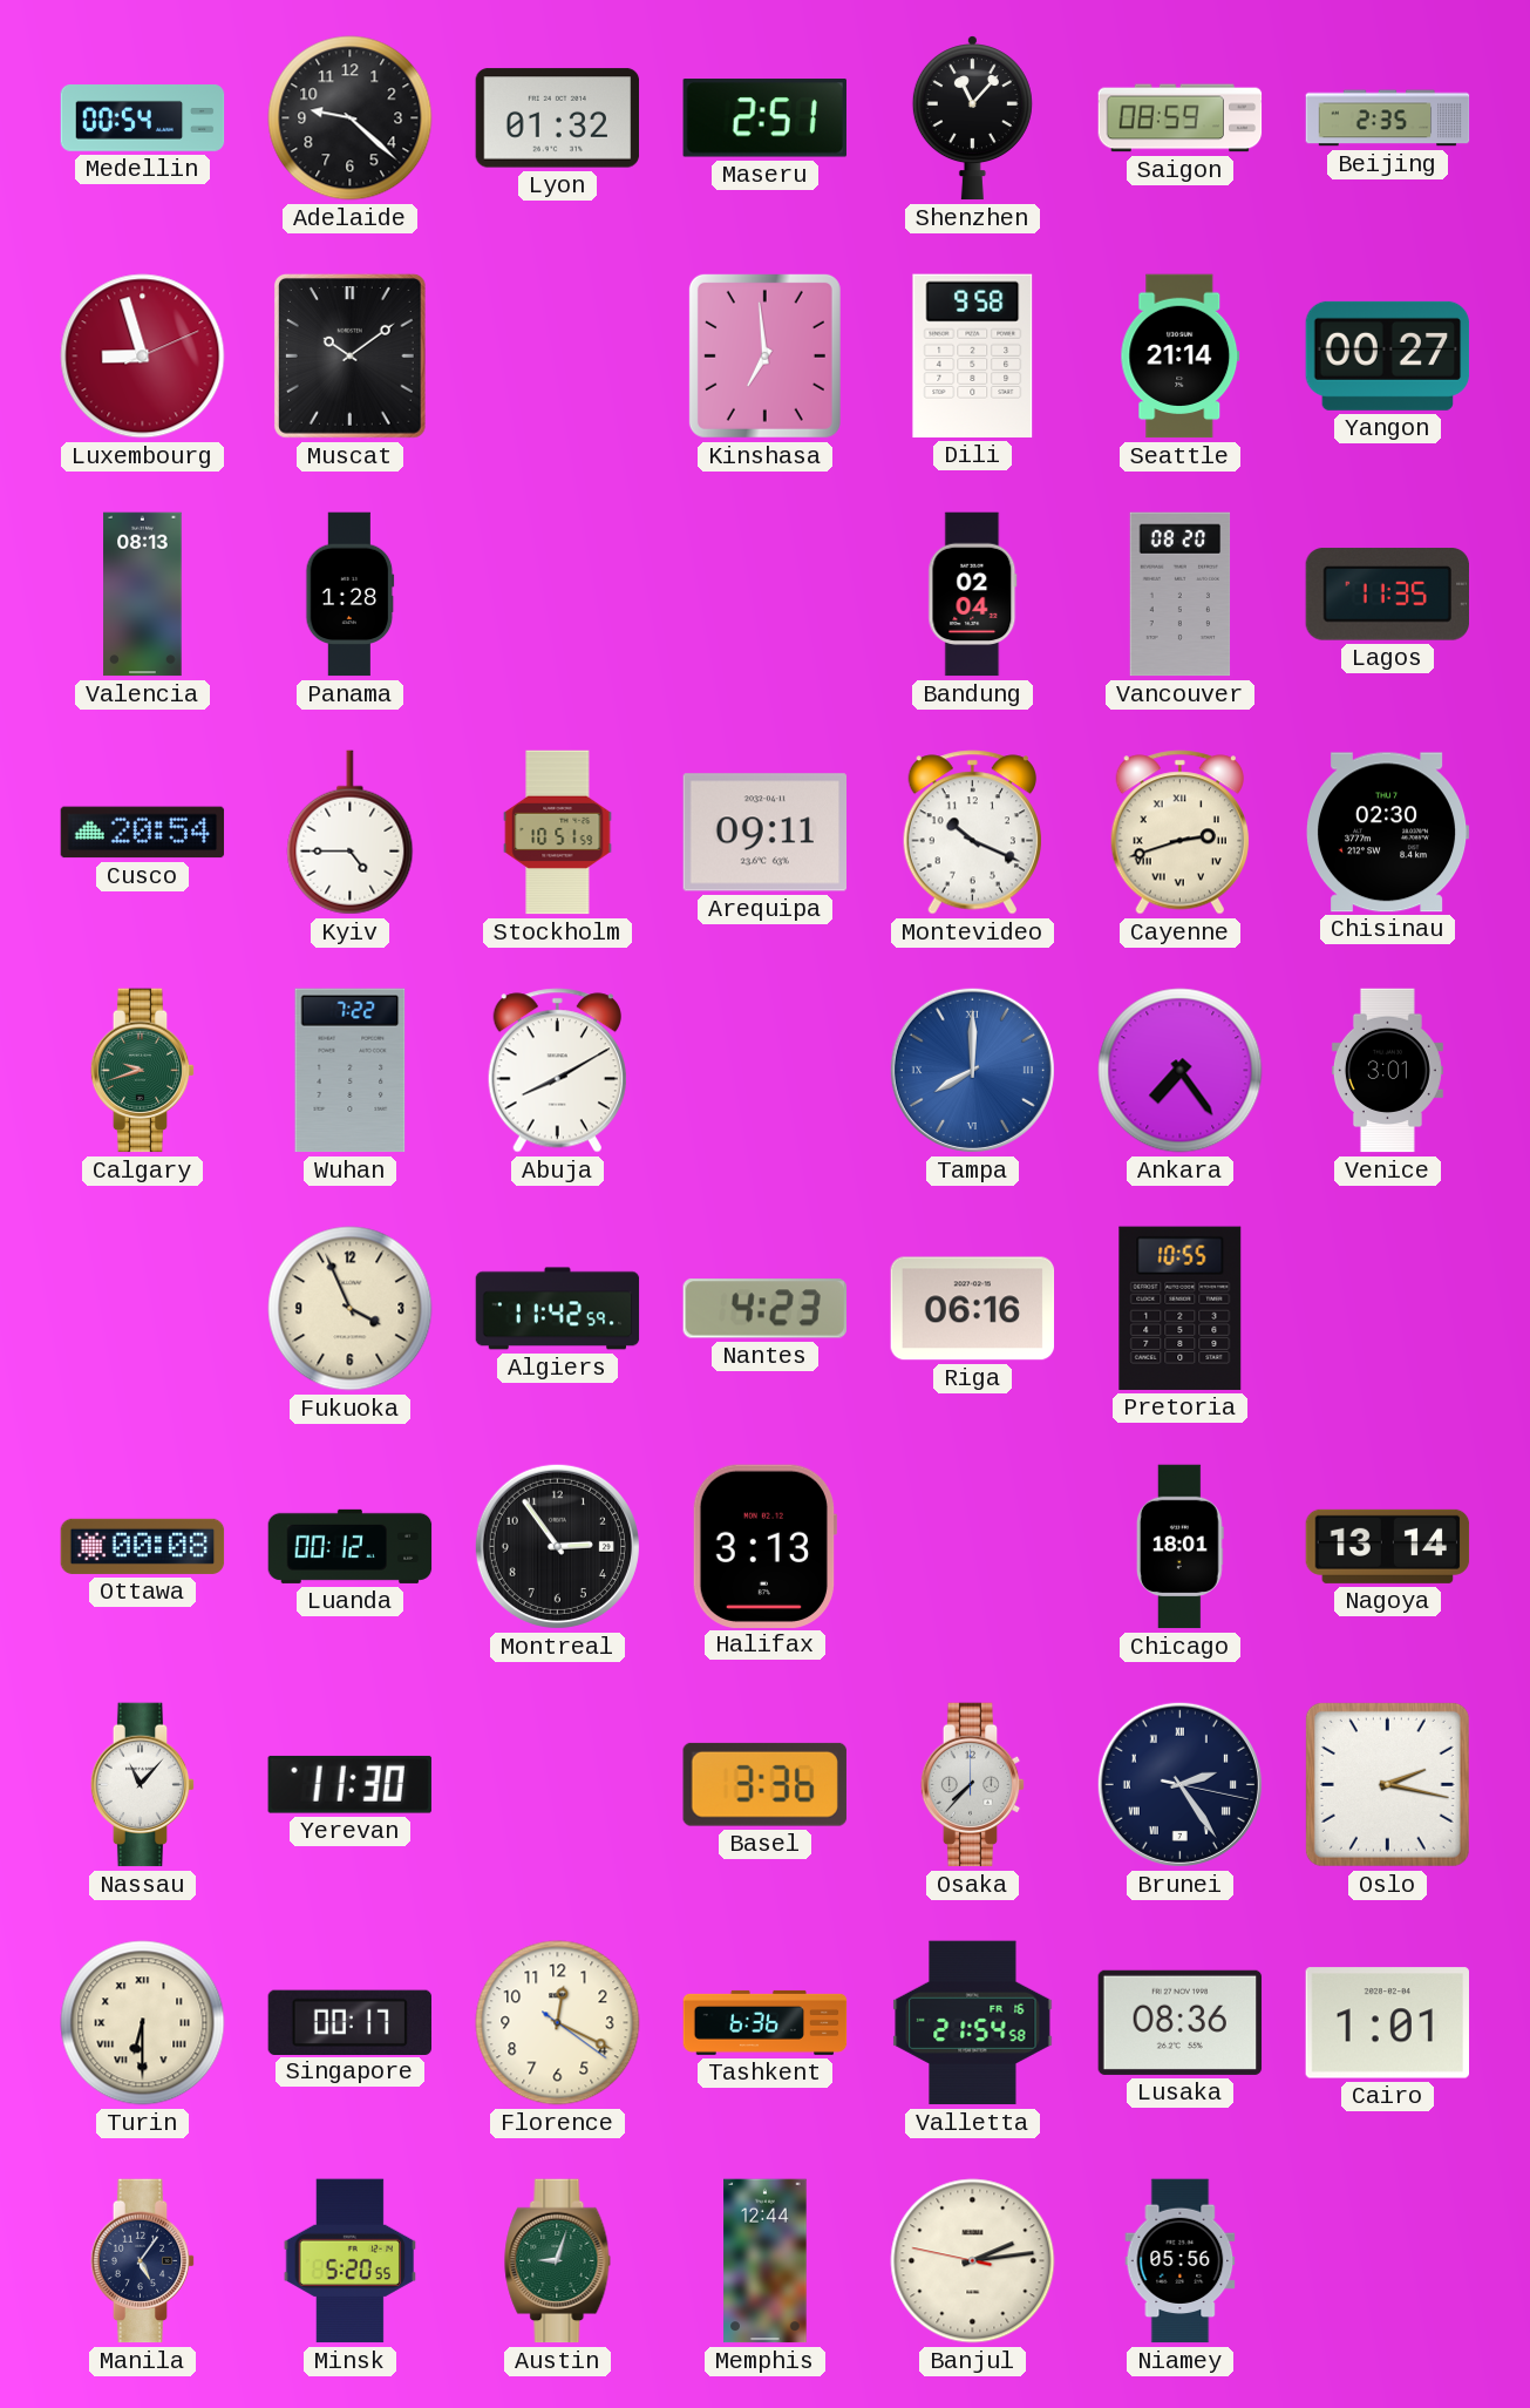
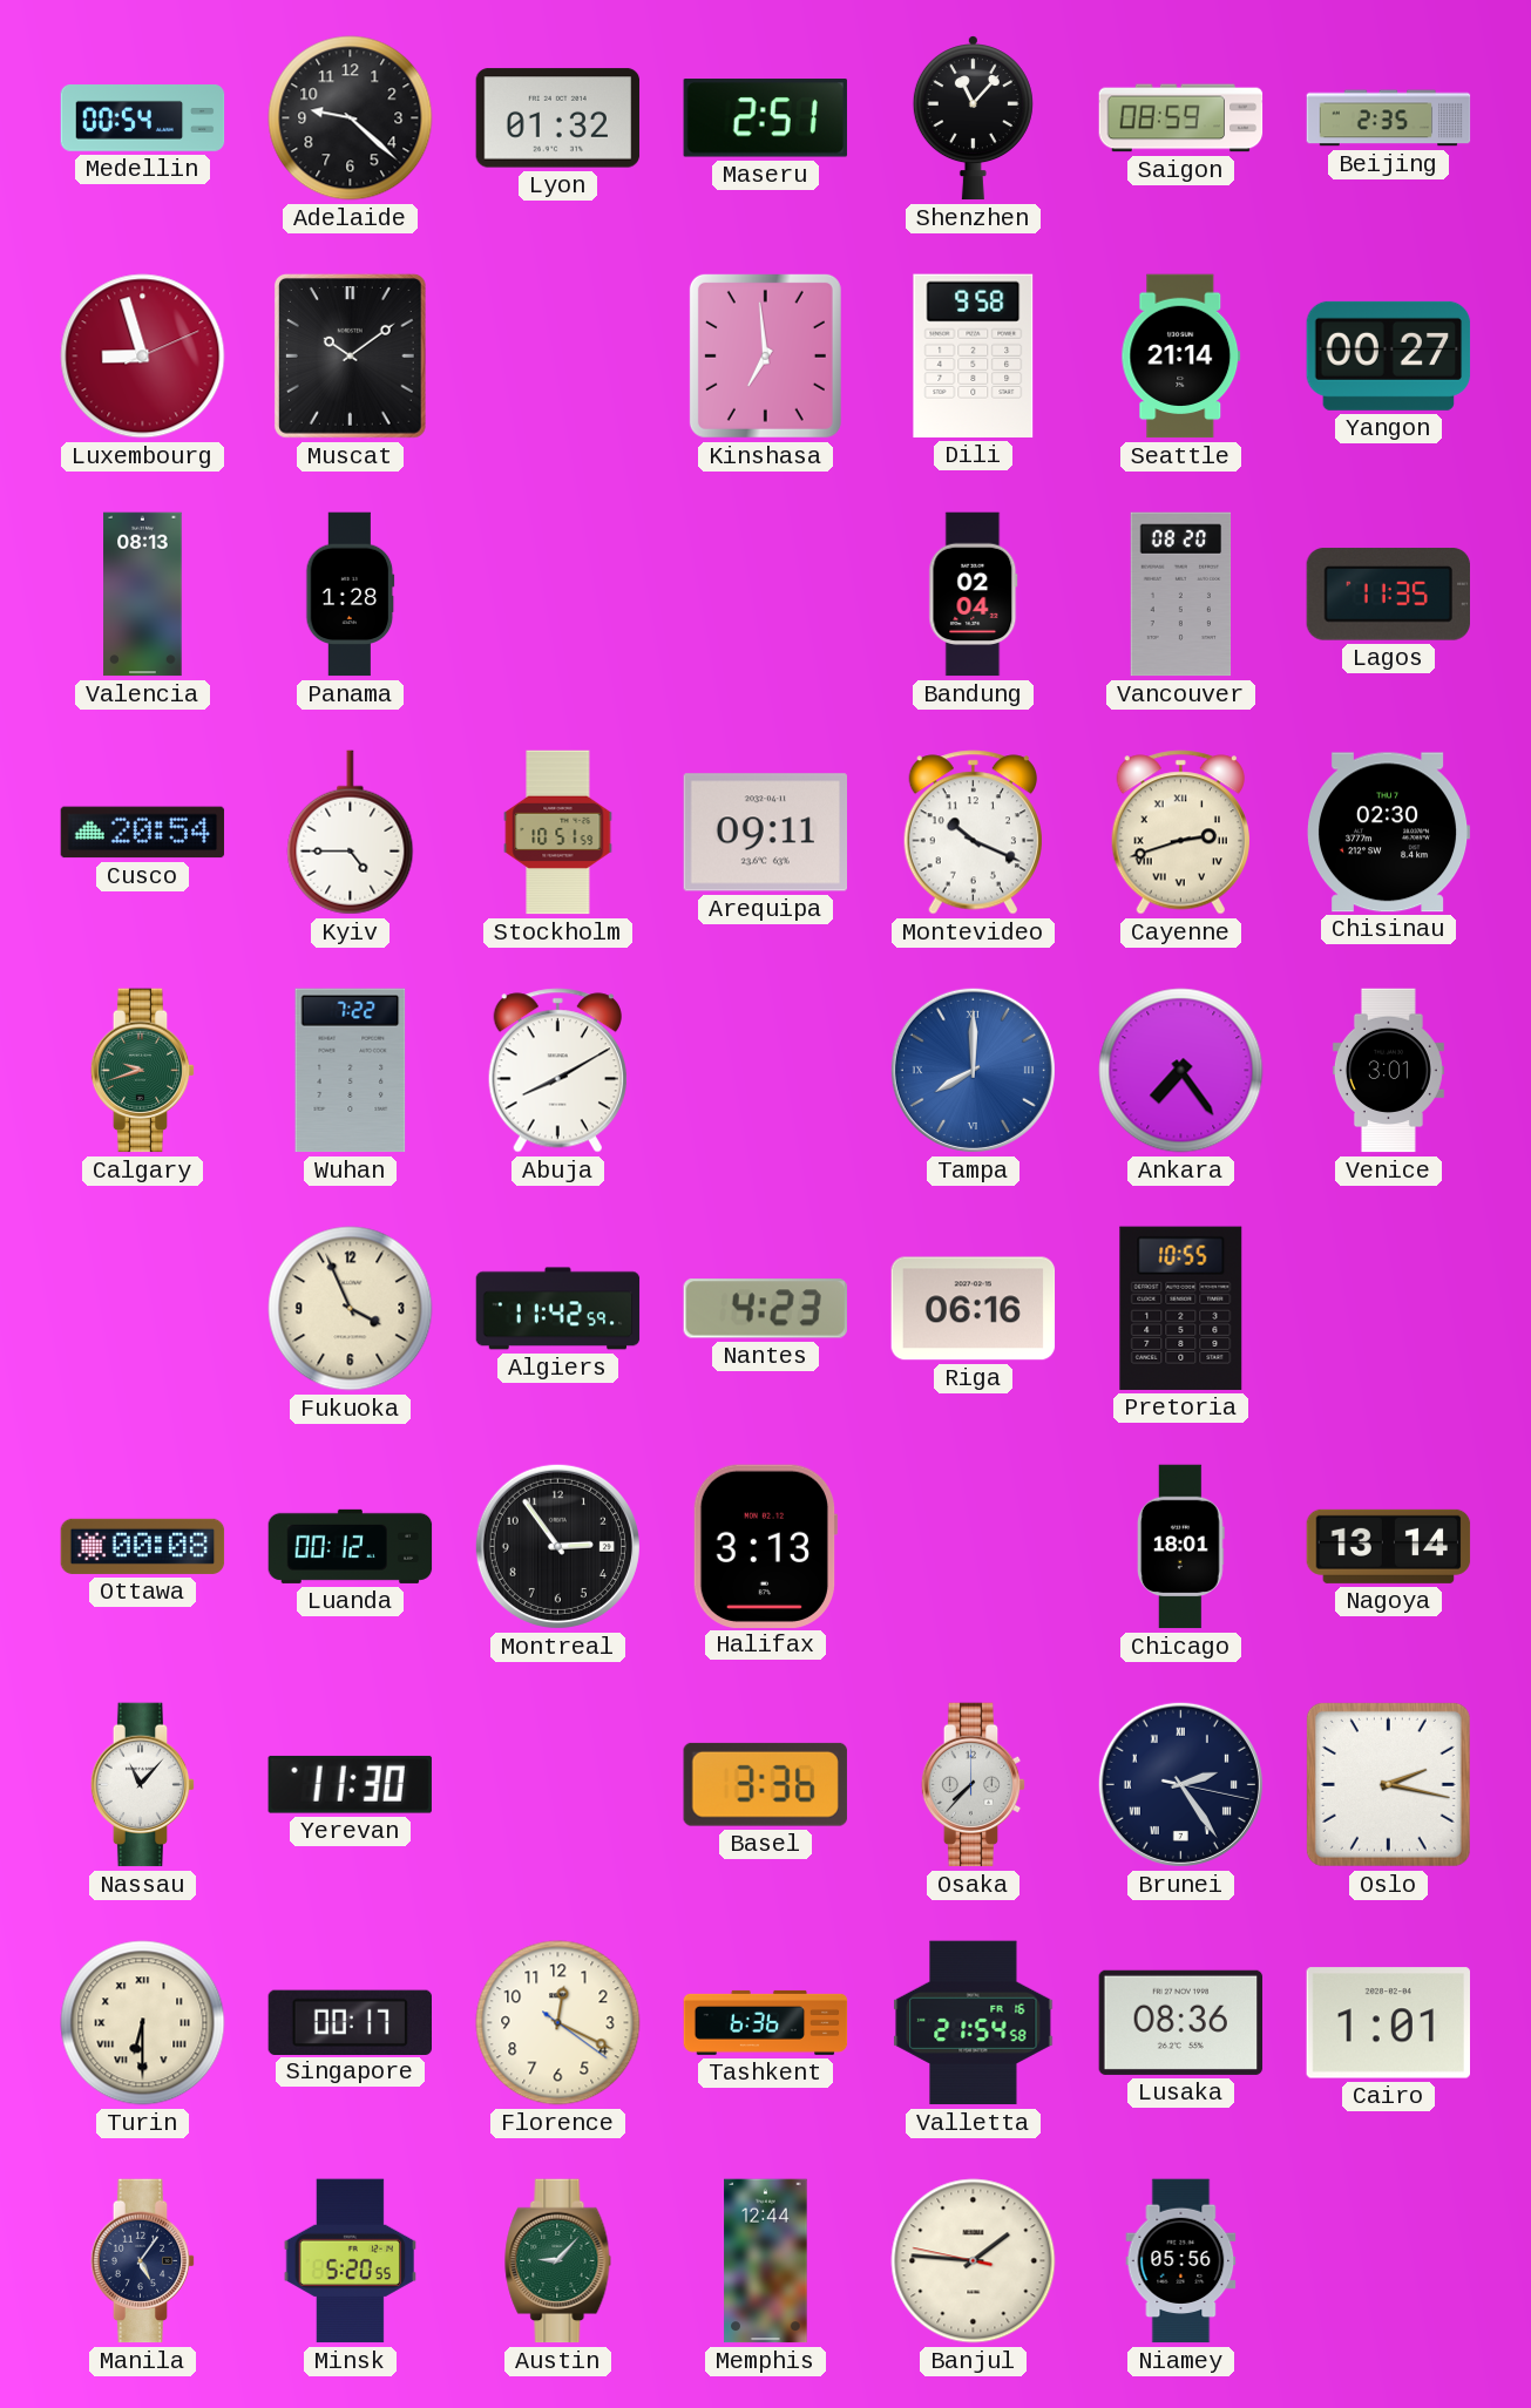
Austin: 9:03 -> 9:07 (558, 2261)
Banjul: 2:13 -> 1:45 (974, 2261)
